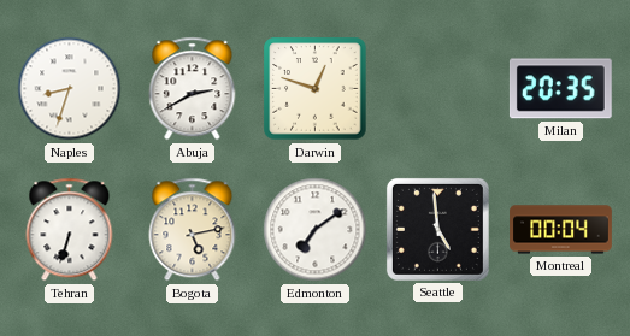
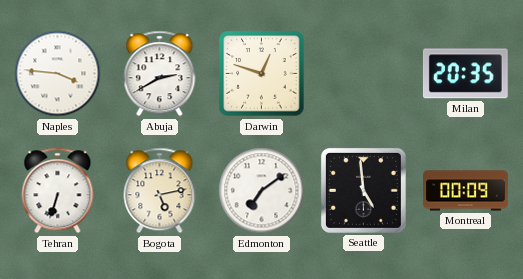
Naples: 8:33 -> 3:46 (58, 74)
Montreal: 00:04 -> 00:09 (466, 191)
